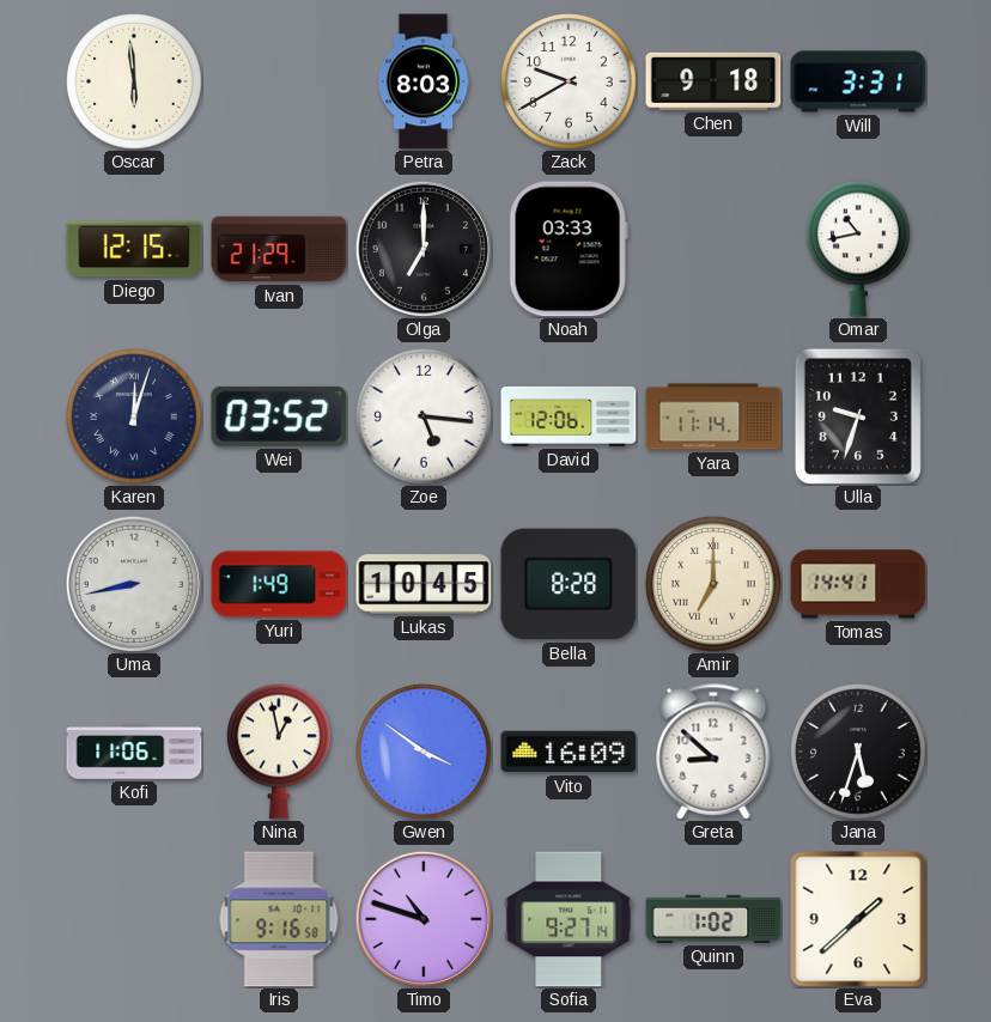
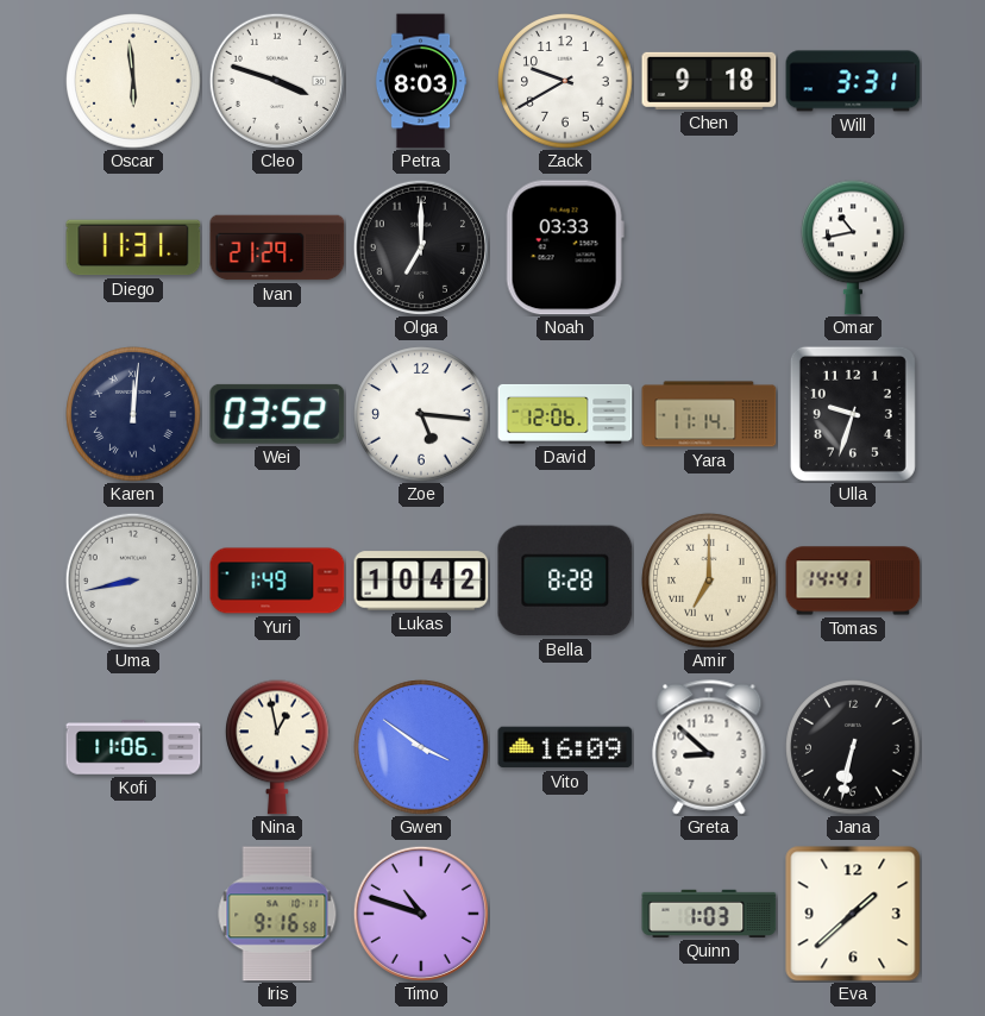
Cleo: none -> 3:48 (277, 81)
Diego: 12:15 -> 11:31 (133, 247)
Karen: 12:03 -> 12:01 (133, 414)
Lukas: 10:45 -> 10:42 (421, 581)
Jana: 5:33 -> 6:32 (853, 747)
Sofia: 9:27 -> none (569, 919)
Quinn: 1:02 -> 1:03 (709, 914)
